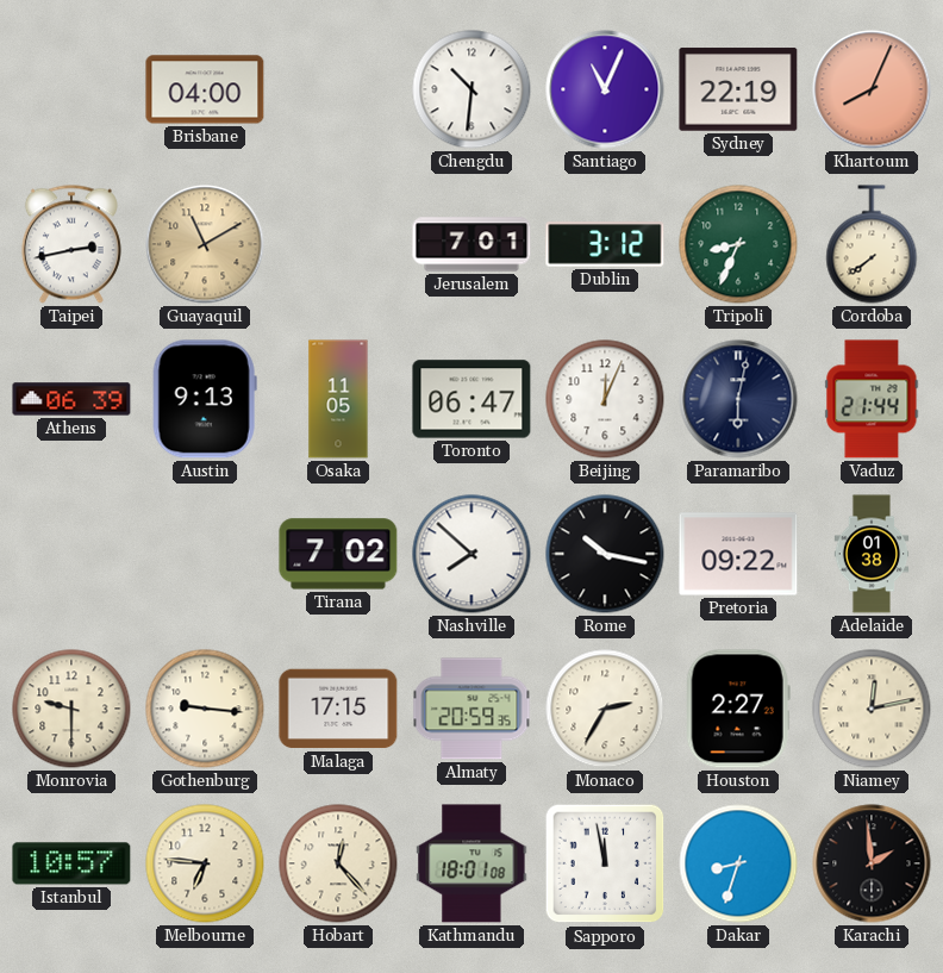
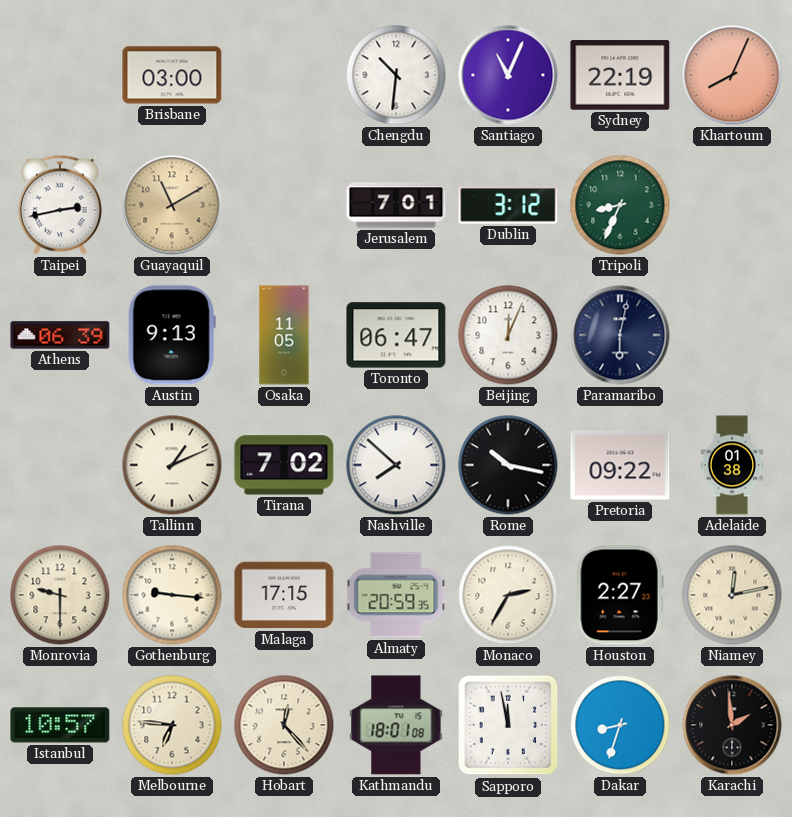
Brisbane: 04:00 -> 03:00 (172, 75)
Cordoba: 7:39 -> none (872, 244)
Vaduz: 21:44 -> none (872, 399)
Tallinn: none -> 1:11 (172, 465)
